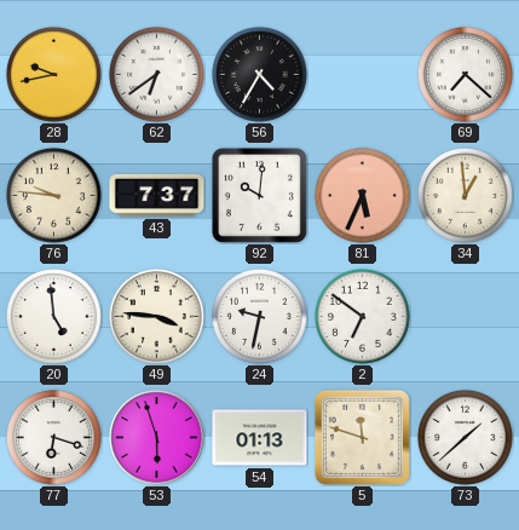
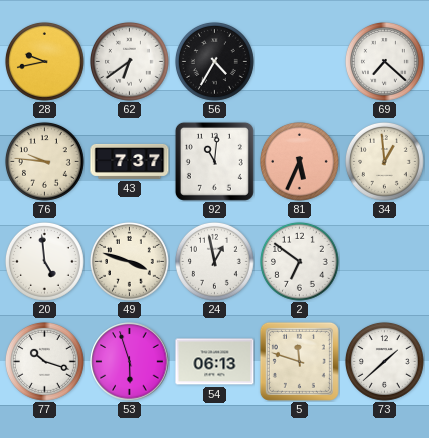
92: 10:01 -> 11:01 (214, 161)
49: 3:46 -> 3:48 (129, 261)
24: 9:32 -> 12:58 (214, 261)
77: 6:18 -> 10:18 (44, 361)
54: 01:13 -> 06:13 (215, 362)
